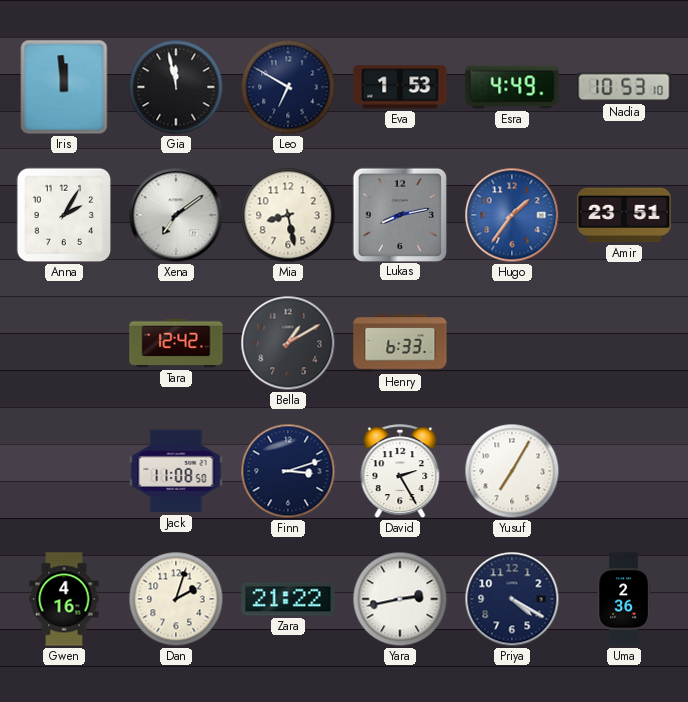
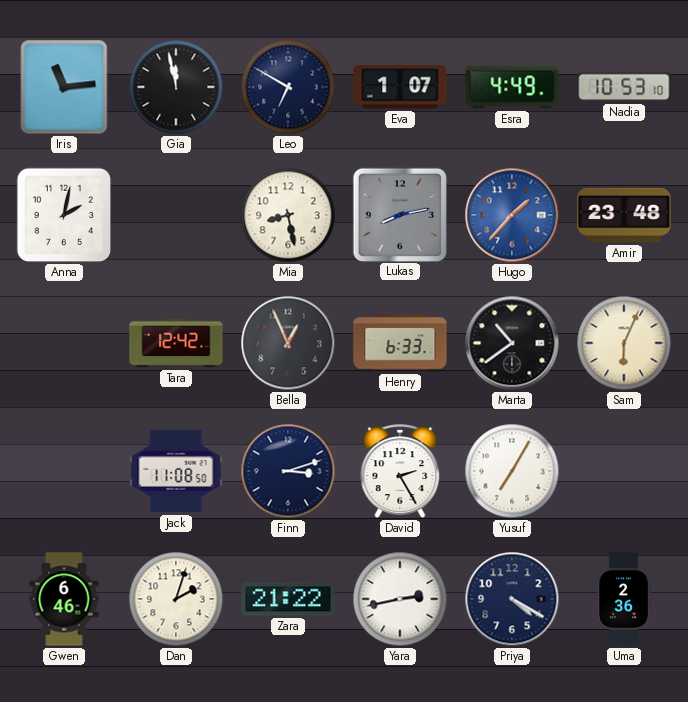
Iris: 11:59 -> 11:14 (64, 87)
Eva: 1:53 -> 1:07 (400, 87)
Anna: 2:05 -> 2:02 (64, 215)
Xena: 7:09 -> none (176, 215)
Hugo: 1:36 -> 1:37 (512, 215)
Amir: 23:51 -> 23:48 (624, 215)
Bella: 1:10 -> 12:56 (288, 343)
Marta: none -> 10:39 (512, 343)
Sam: none -> 6:04 (624, 343)
Gwen: 4:16 -> 6:46 (64, 599)
